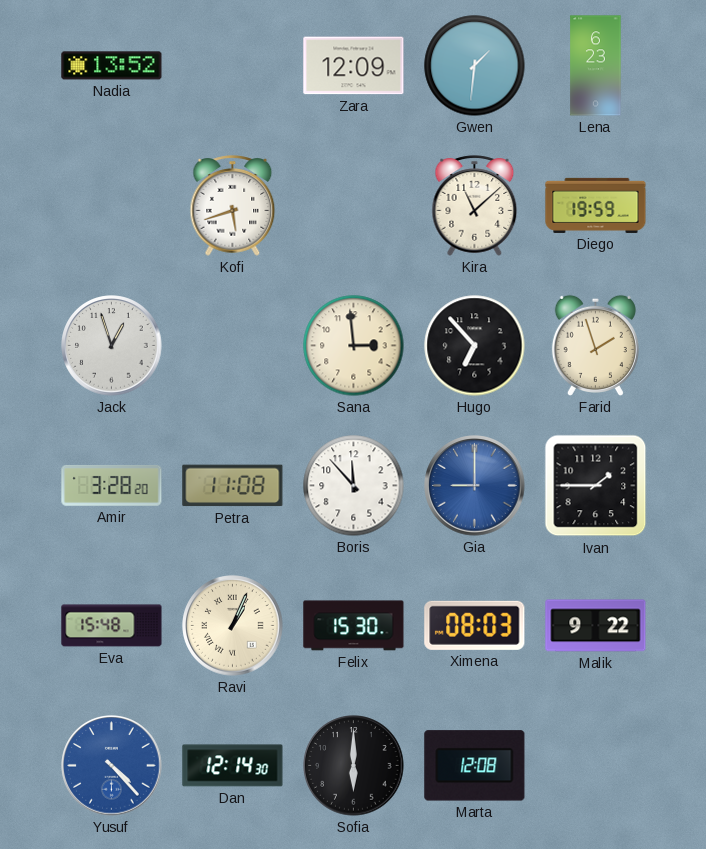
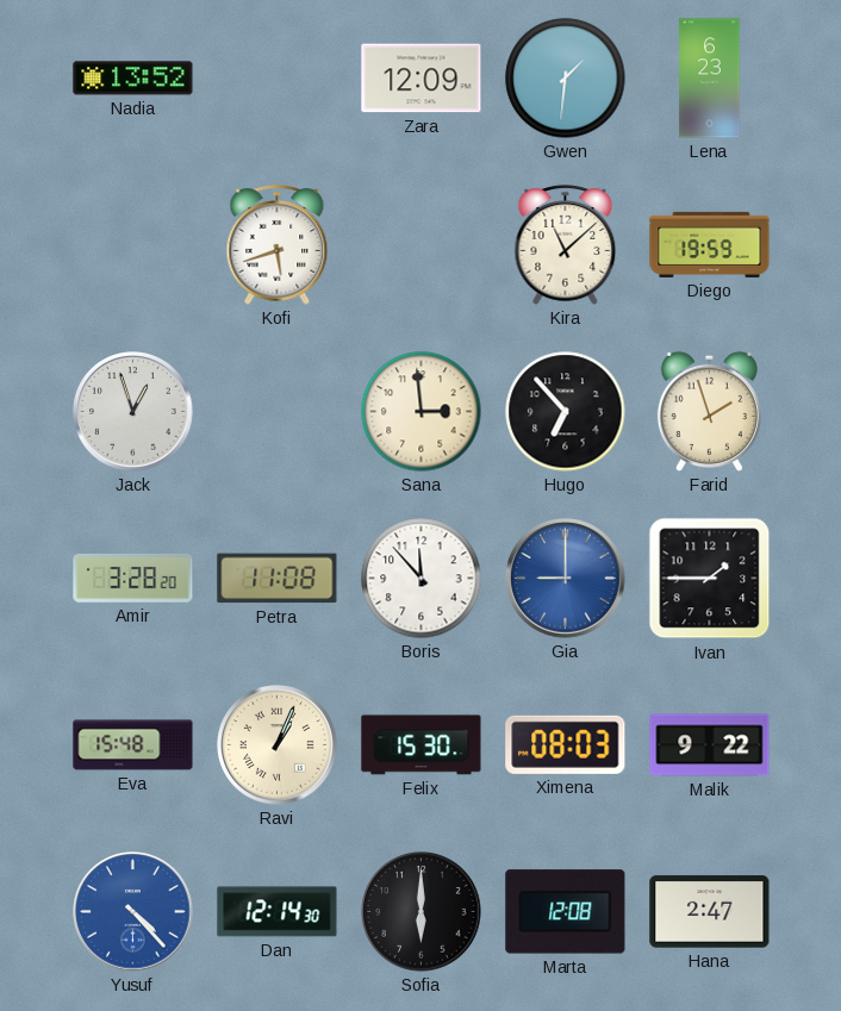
Hana: none -> 2:47 (710, 912)
